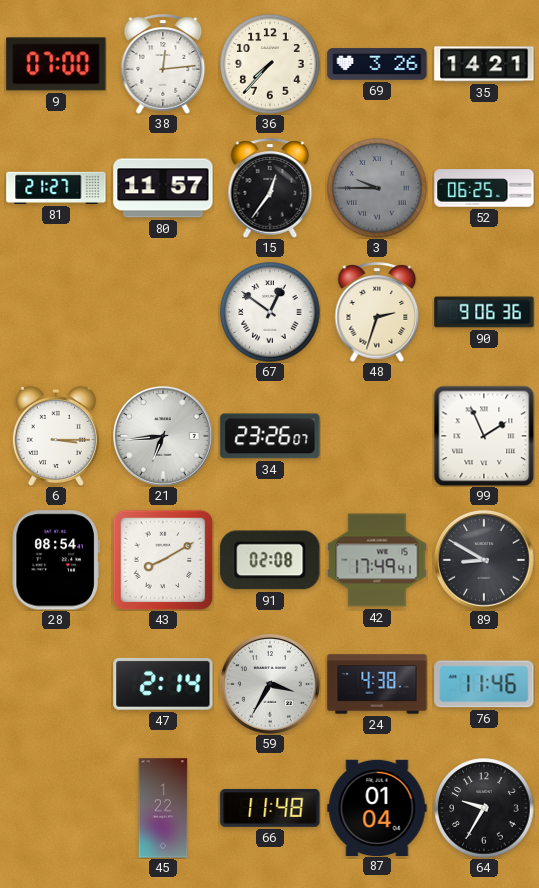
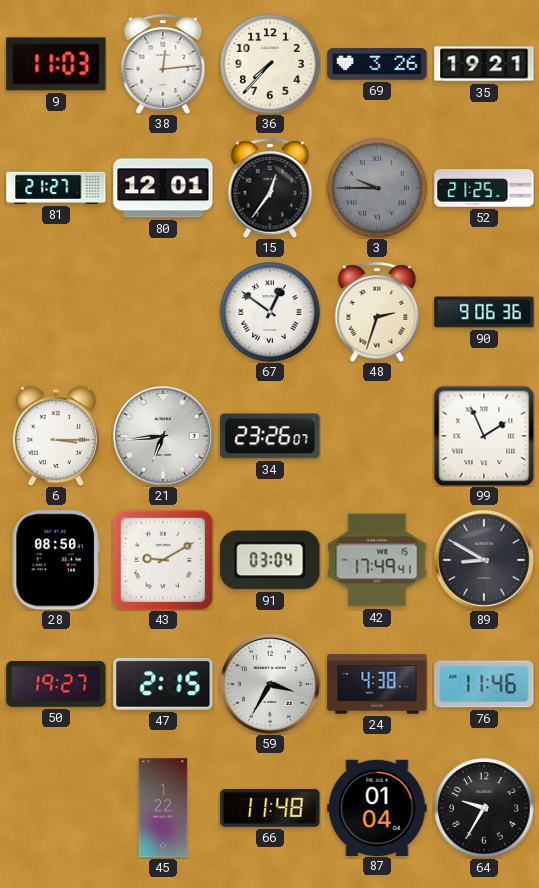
9: 07:00 -> 11:03 (56, 64)
35: 14:21 -> 19:21 (484, 64)
80: 11:57 -> 12:01 (163, 188)
52: 06:25 -> 21:25 (484, 188)
28: 08:54 -> 08:50 (56, 560)
43: 8:10 -> 9:10 (163, 560)
91: 02:08 -> 03:04 (270, 560)
50: none -> 19:27 (56, 684)
47: 2:14 -> 2:15 (163, 684)
